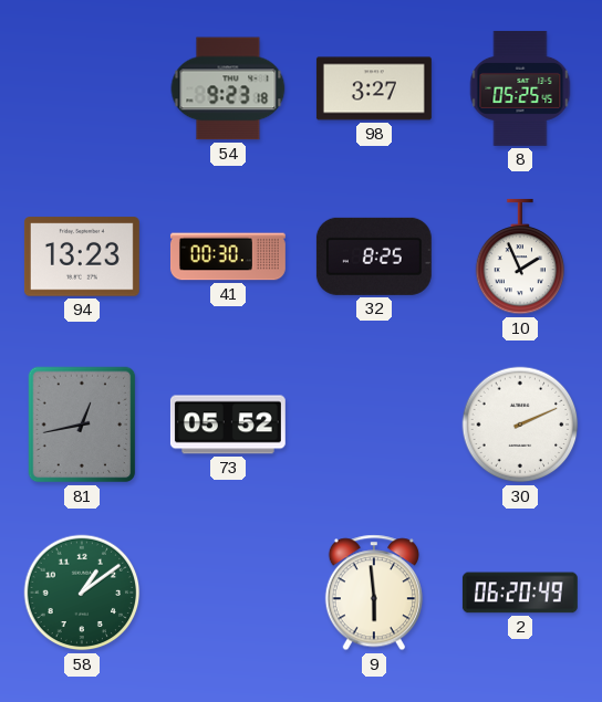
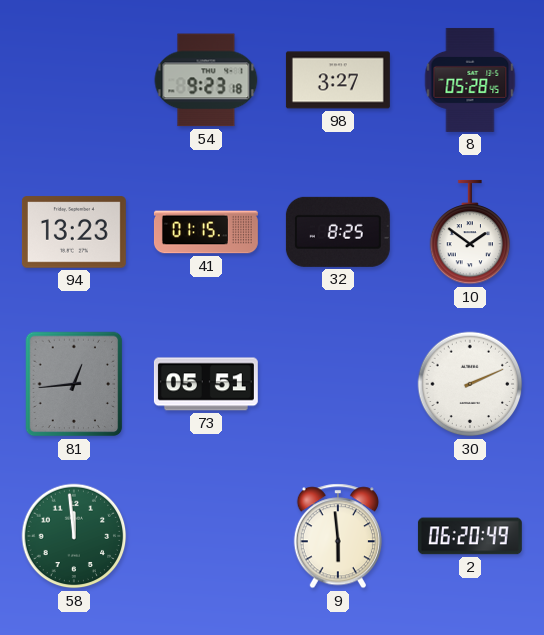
8: 05:25 -> 05:28 (470, 80)
41: 00:30 -> 01:15 (206, 232)
10: 1:56 -> 1:51 (470, 232)
81: 12:43 -> 12:44 (74, 384)
73: 05:52 -> 05:51 (206, 384)
58: 1:09 -> 11:59 (74, 536)
